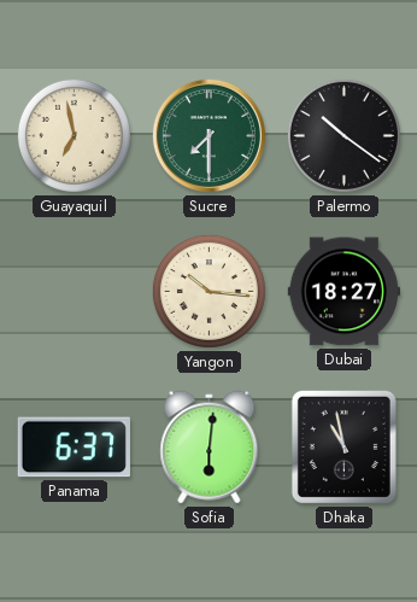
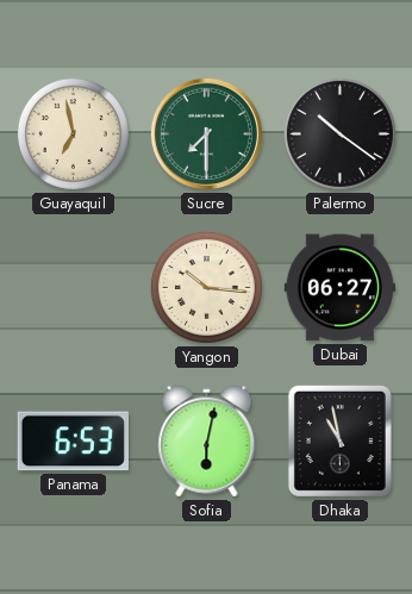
Dubai: 18:27 -> 06:27 (339, 288)
Panama: 6:37 -> 6:53 (73, 442)
Sofia: 6:01 -> 6:02 (207, 442)
